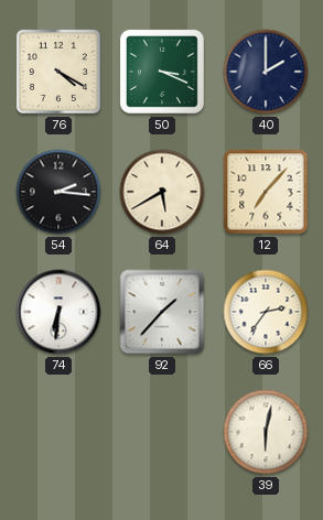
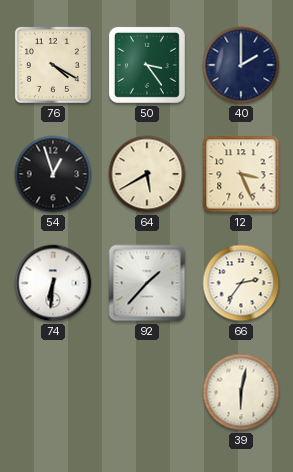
50: 3:19 -> 3:24 (147, 65)
54: 2:16 -> 12:57 (53, 174)
12: 7:07 -> 3:26 (241, 174)
